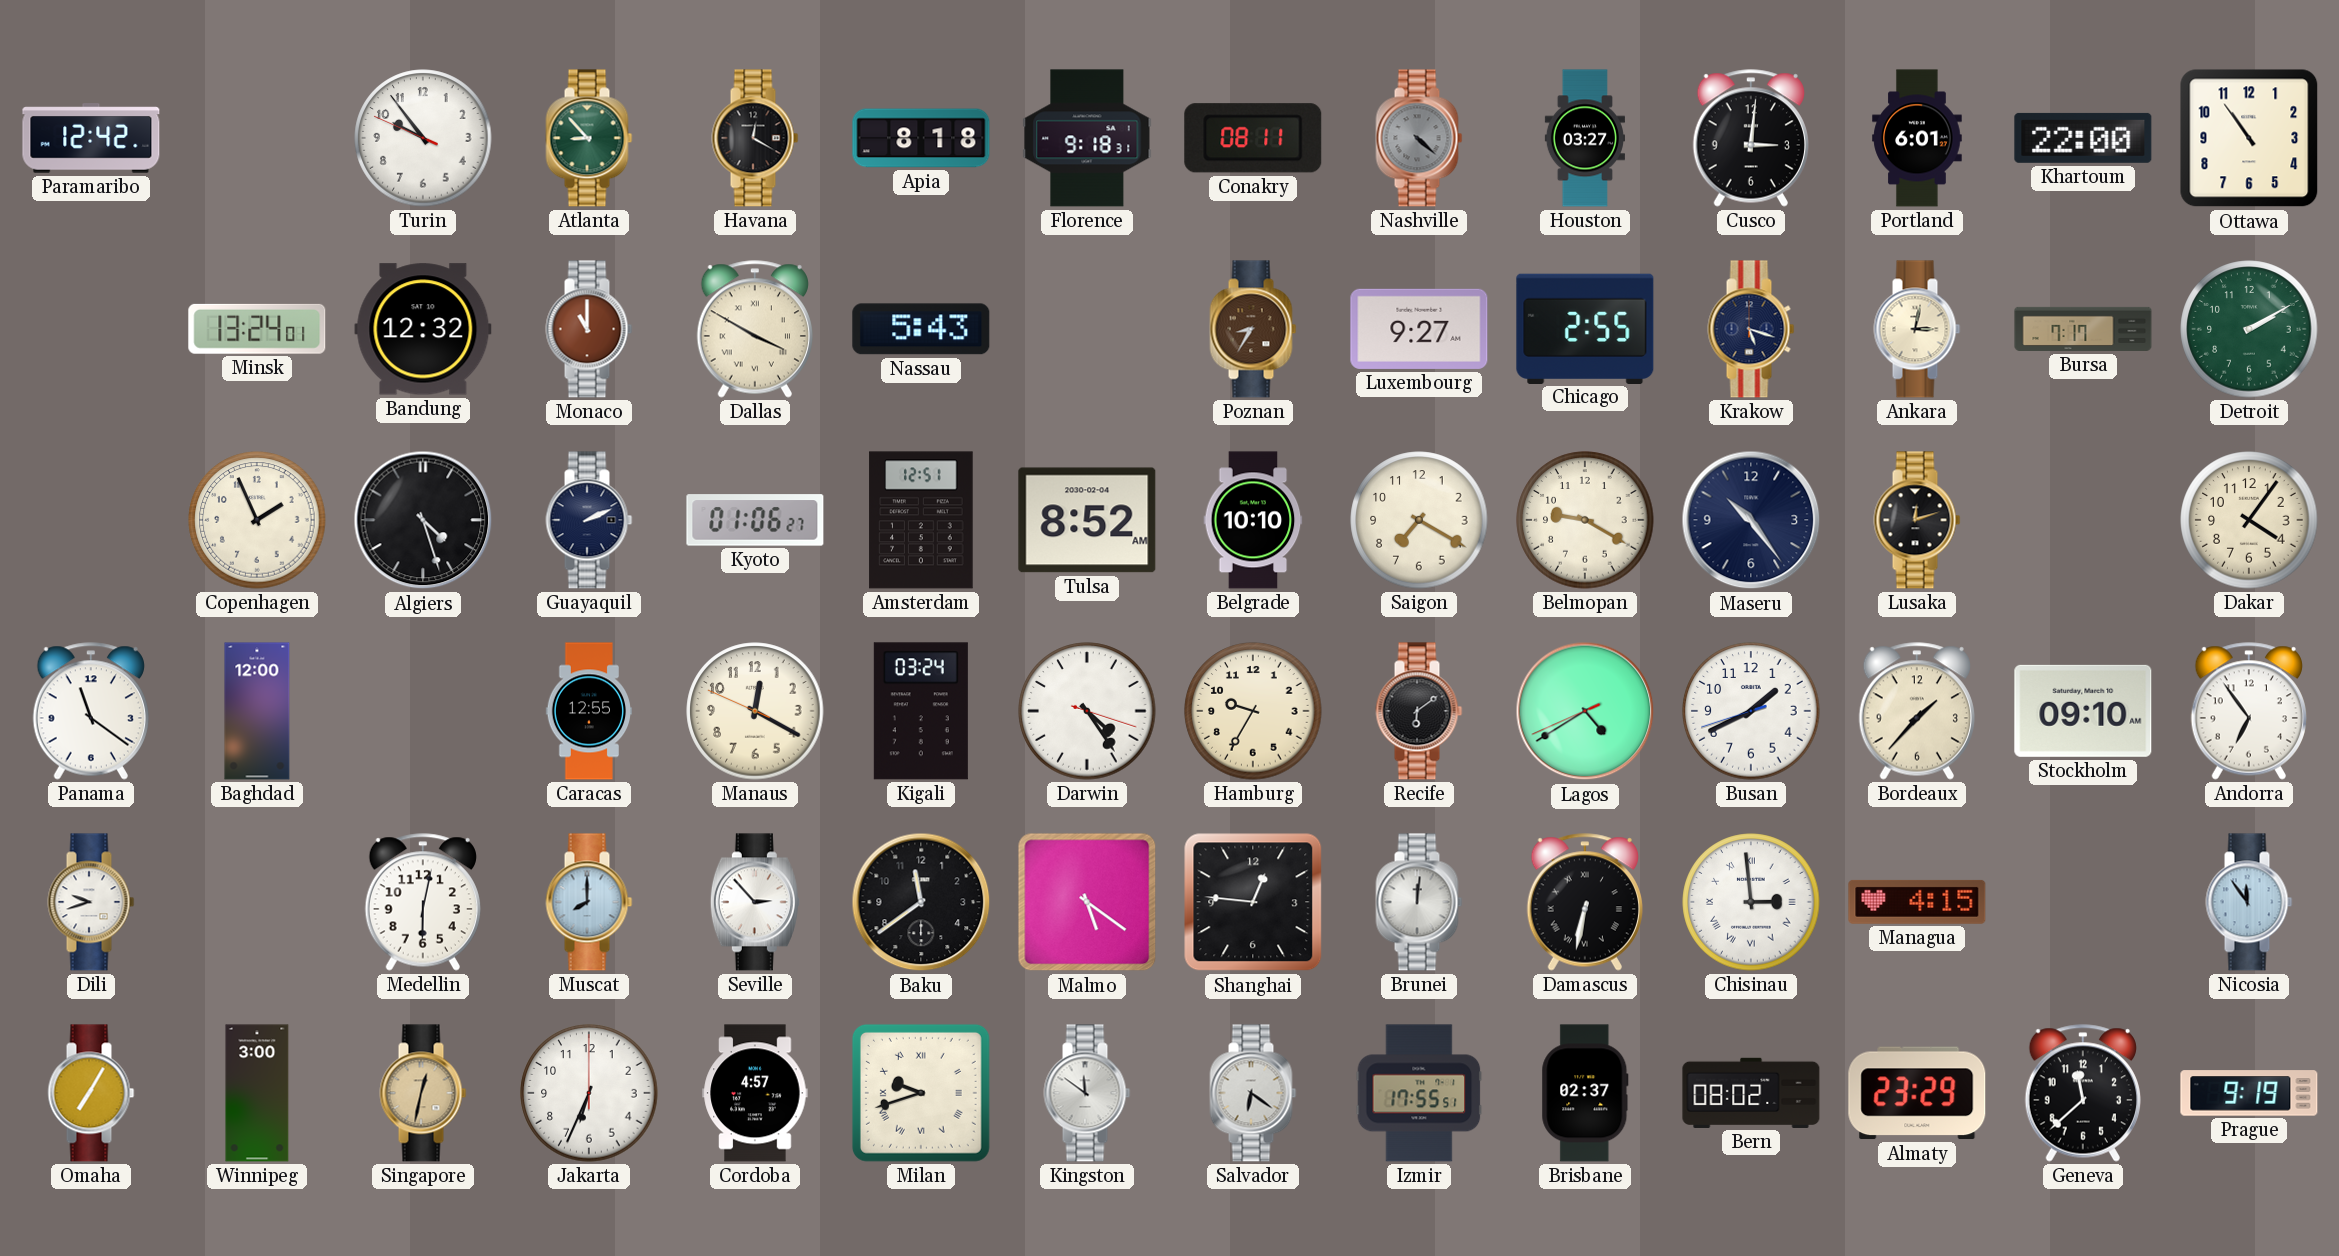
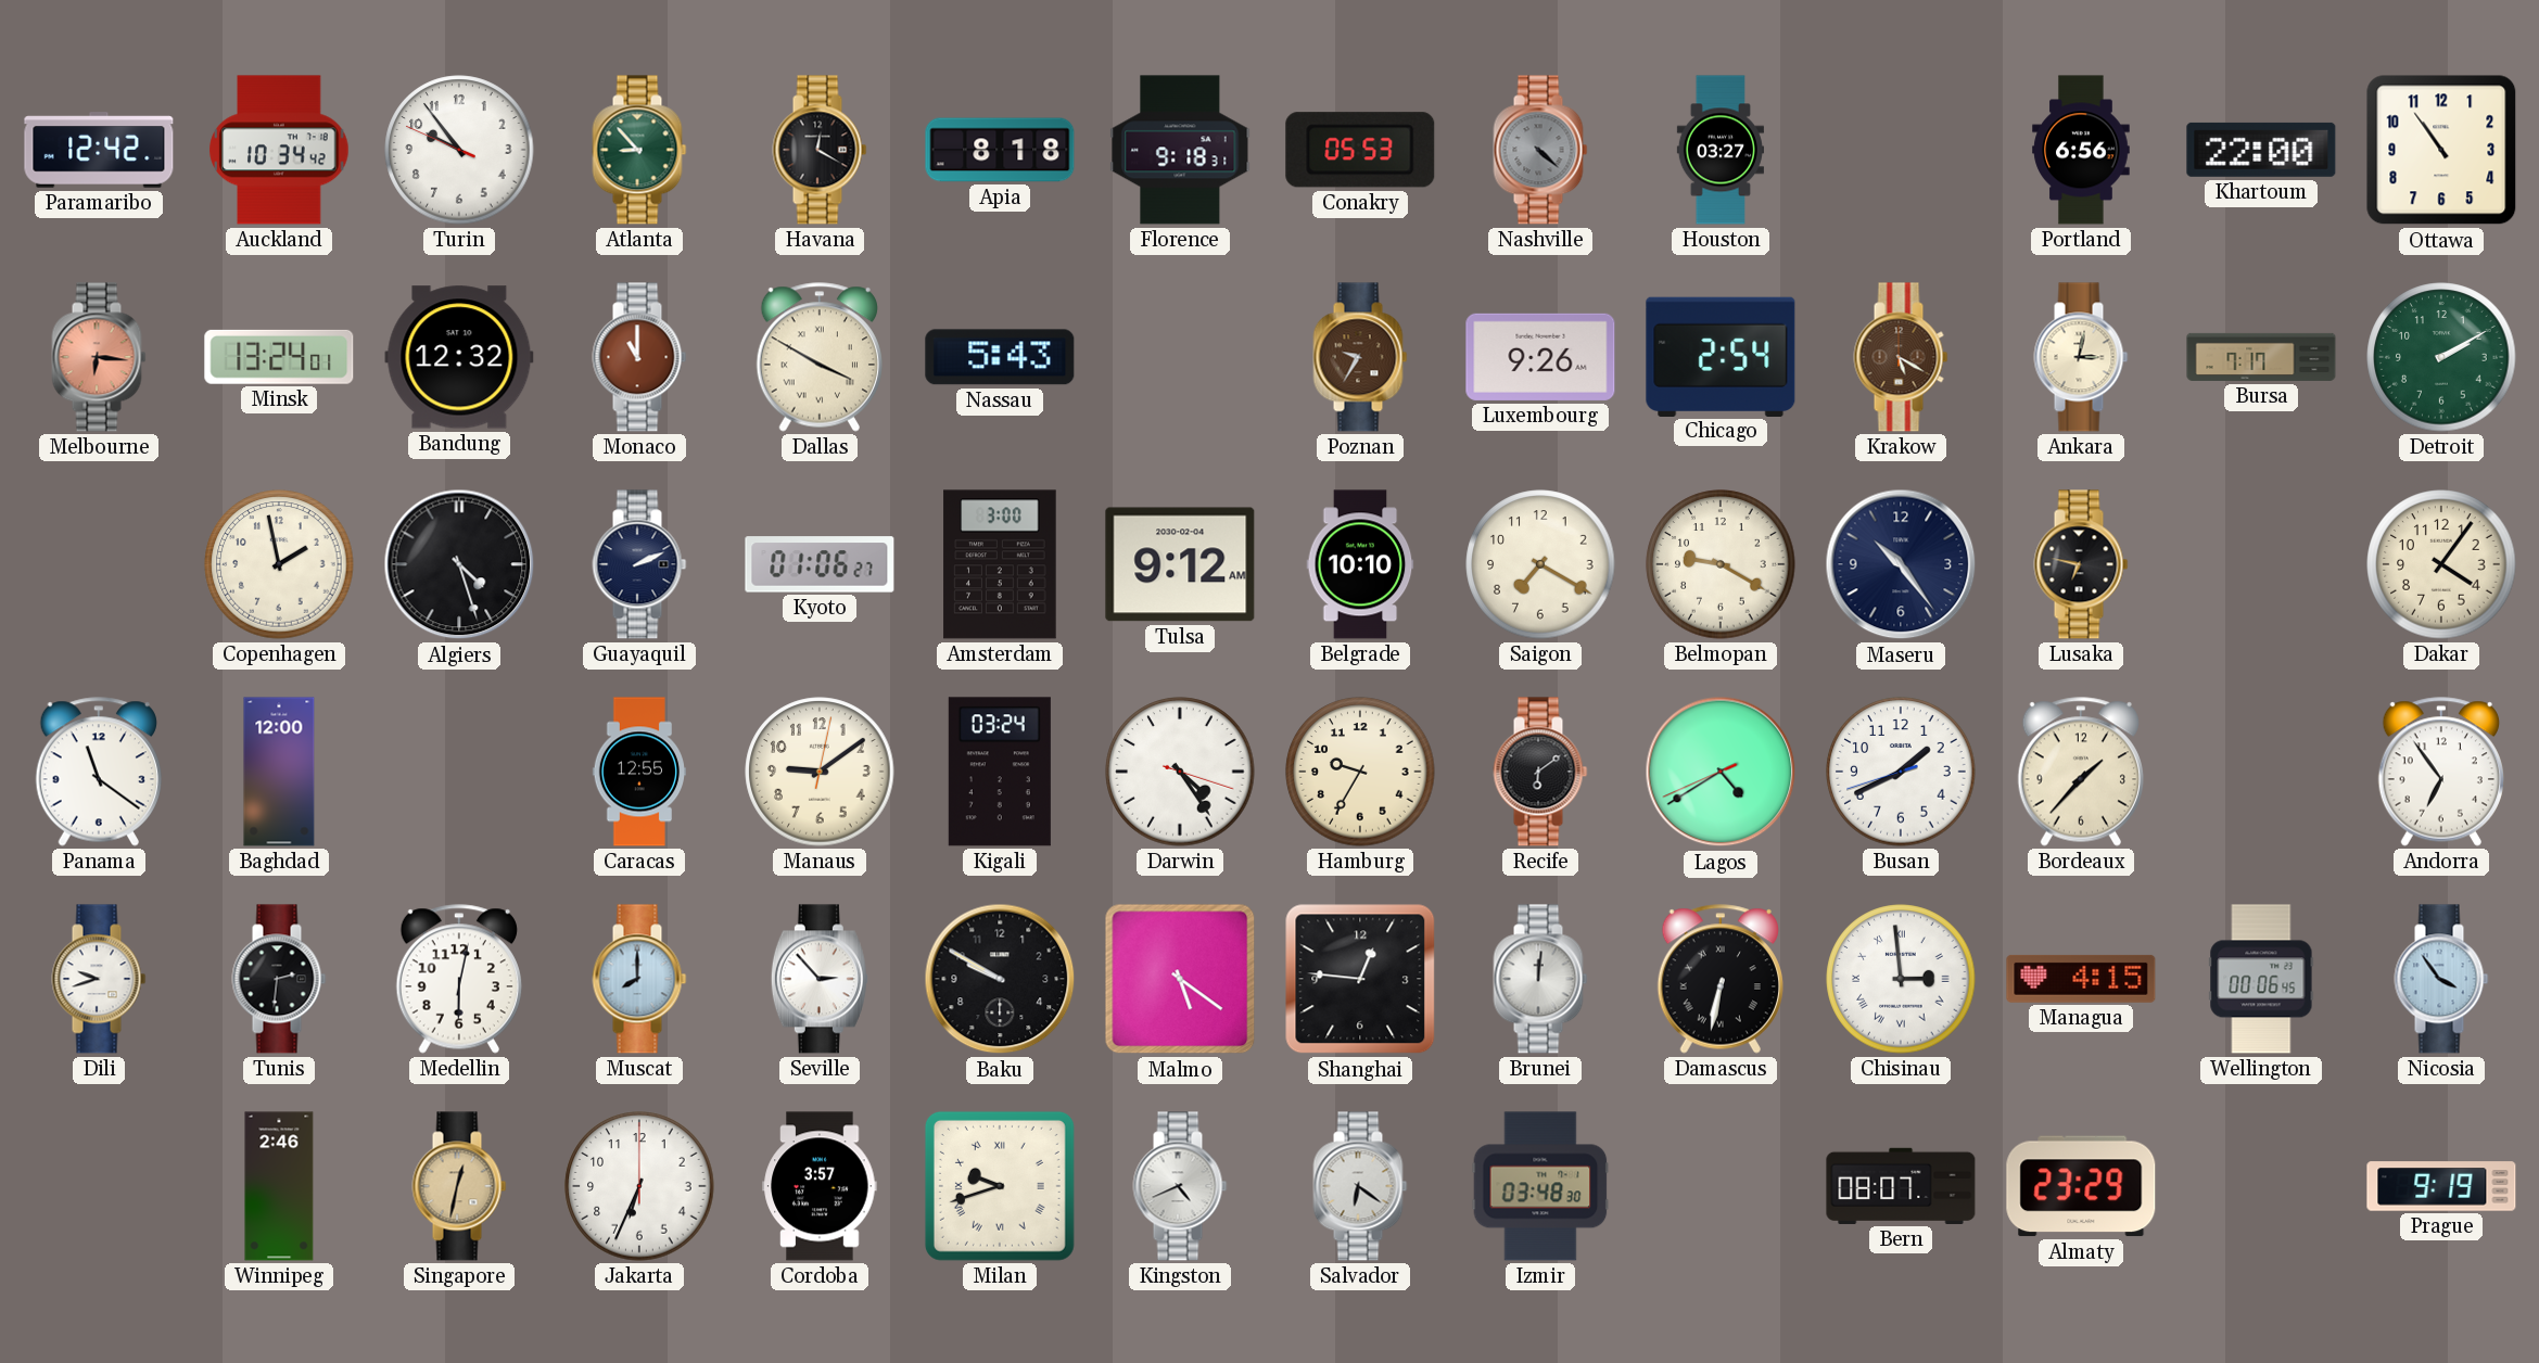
Auckland: none -> 10:34 (279, 150)
Conakry: 08:11 -> 05:53 (1360, 150)
Cusco: 3:01 -> none (1750, 138)
Portland: 6:01 -> 6:56 (2081, 150)
Melbourne: none -> 6:16 (99, 357)
Poznan: 8:35 -> 9:35 (1360, 357)
Luxembourg: 9:27 -> 9:26 (1540, 357)
Chicago: 2:55 -> 2:54 (1721, 356)
Krakow: 5:18 -> 5:20 (1901, 357)
Krakow dial: navy -> brown (1901, 357)
Copenhagen: 1:56 -> 1:58 (279, 564)
Amsterdam: 12:51 -> 3:00 (1000, 564)
Tulsa: 8:52 -> 9:12 (1180, 564)
Lusaka: 12:12 -> 6:47 (2081, 564)
Manaus: 12:19 -> 9:09 (820, 772)
Stockholm: 09:10 -> none (2083, 711)
Tunis: none -> 2:31 (279, 979)
Baku: 11:39 -> 9:50 (1000, 979)
Wellington: none -> 00:06 (2261, 979)
Nicosia: 11:54 -> 3:54 (2441, 979)
Omaha: 7:05 -> none (91, 1093)
Winnipeg: 3:00 -> 2:46 (279, 1186)
Cordoba: 4:57 -> 3:57 (820, 1186)
Kingston: 11:51 -> 4:41 (1180, 1186)
Izmir: 17:55 -> 03:48 (1540, 1186)
Brisbane: 02:37 -> none (1585, 1093)
Bern: 08:02 -> 08:07 (1901, 1186)
Geneva: 11:38 -> none (2082, 1093)
